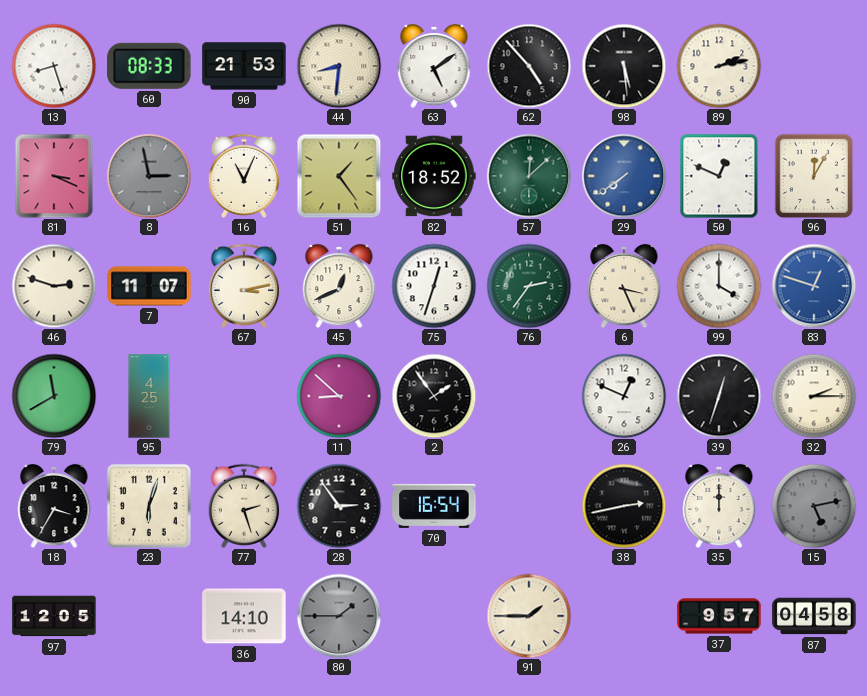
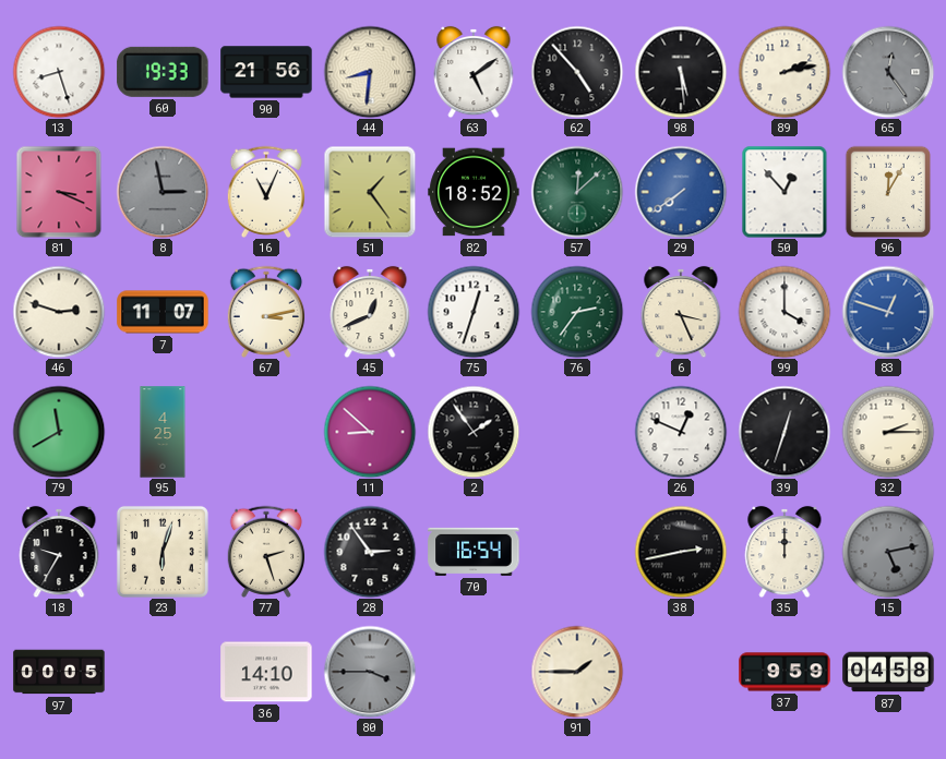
60: 08:33 -> 19:33 (163, 72)
90: 21:53 -> 21:56 (266, 72)
65: none -> 12:24 (888, 72)
50: 12:49 -> 12:53 (785, 192)
18: 3:35 -> 9:35 (59, 552)
97: 12:05 -> 00:05 (59, 672)
80: 1:45 -> 3:45 (370, 672)
37: 9:57 -> 9:59 (785, 672)
